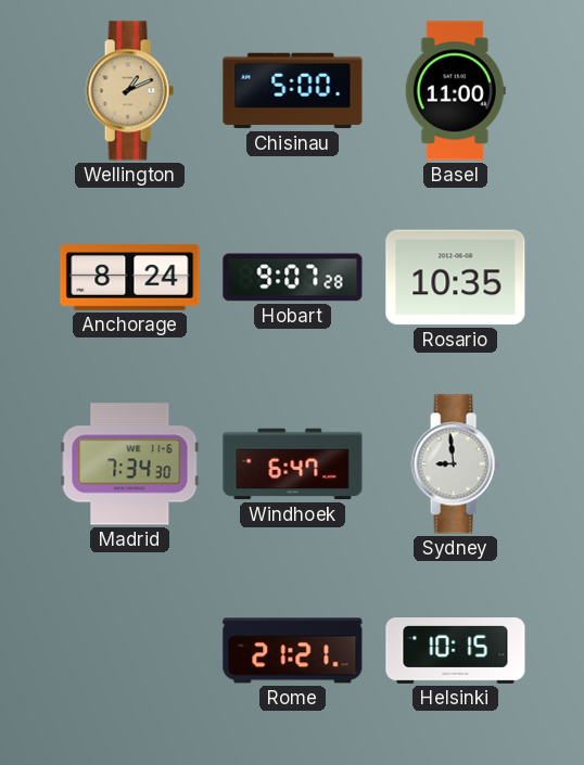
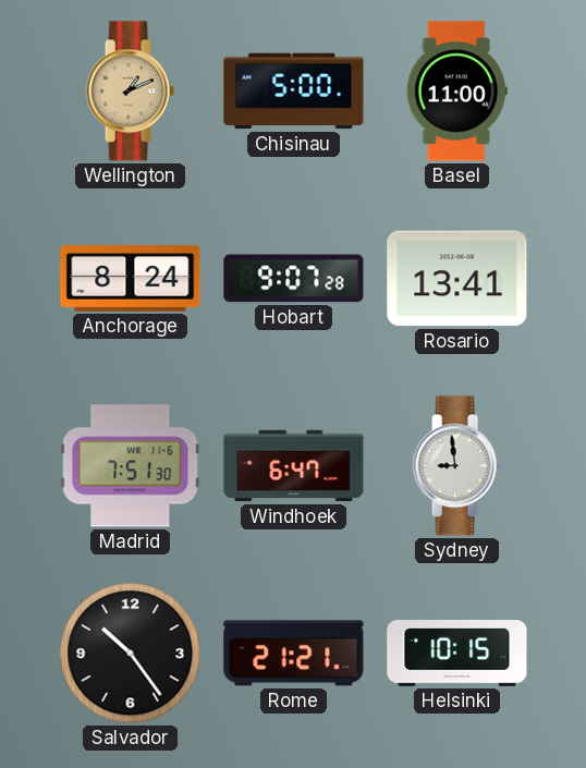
Rosario: 10:35 -> 13:41 (457, 279)
Madrid: 7:34 -> 7:51 (131, 466)
Salvador: none -> 10:24 (131, 654)
